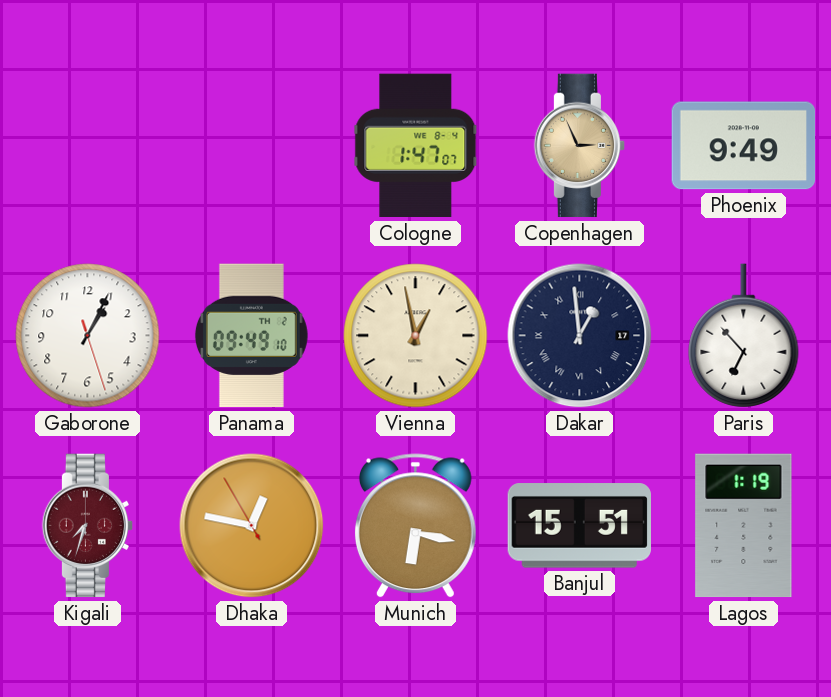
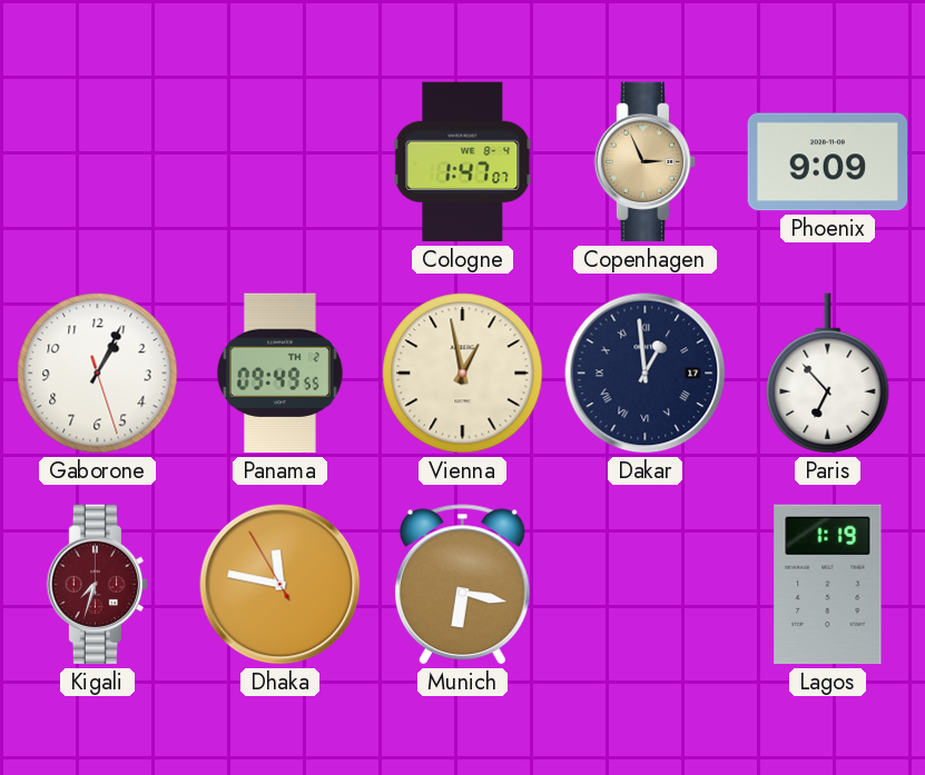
Phoenix: 9:49 -> 9:09 (828, 162)
Panama: 09:49:10 -> 09:49:55 (279, 374)
Dhaka: 12:46 -> 11:46 (281, 585)
Banjul: 15:51 -> none (579, 526)
